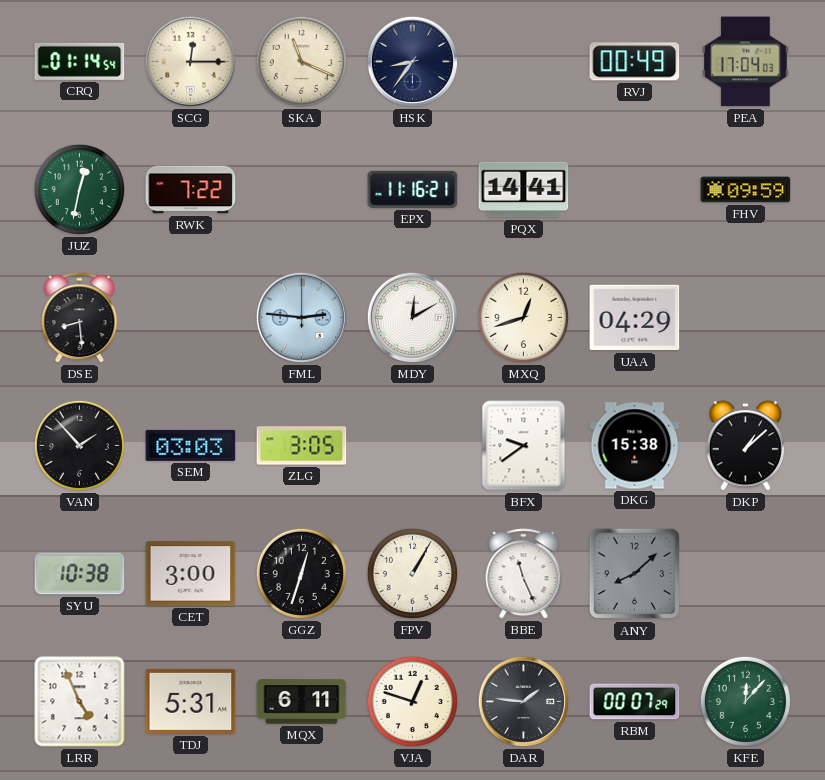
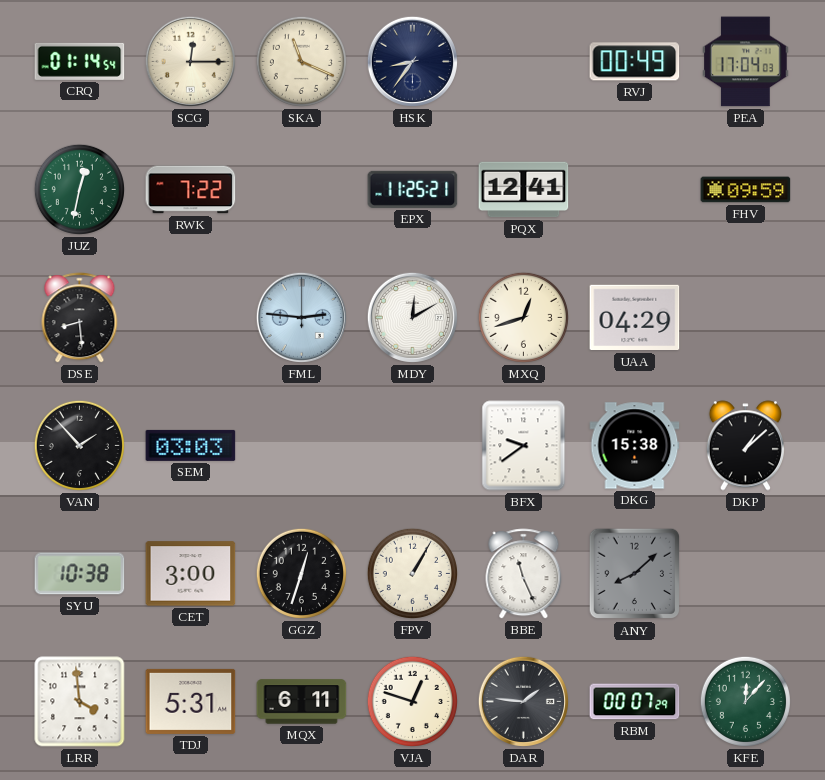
EPX: 11:16 -> 11:25 (413, 189)
PQX: 14:41 -> 12:41 (524, 190)
ZLG: 3:05 -> none (302, 446)
LRR: 4:56 -> 3:59 (80, 702)
